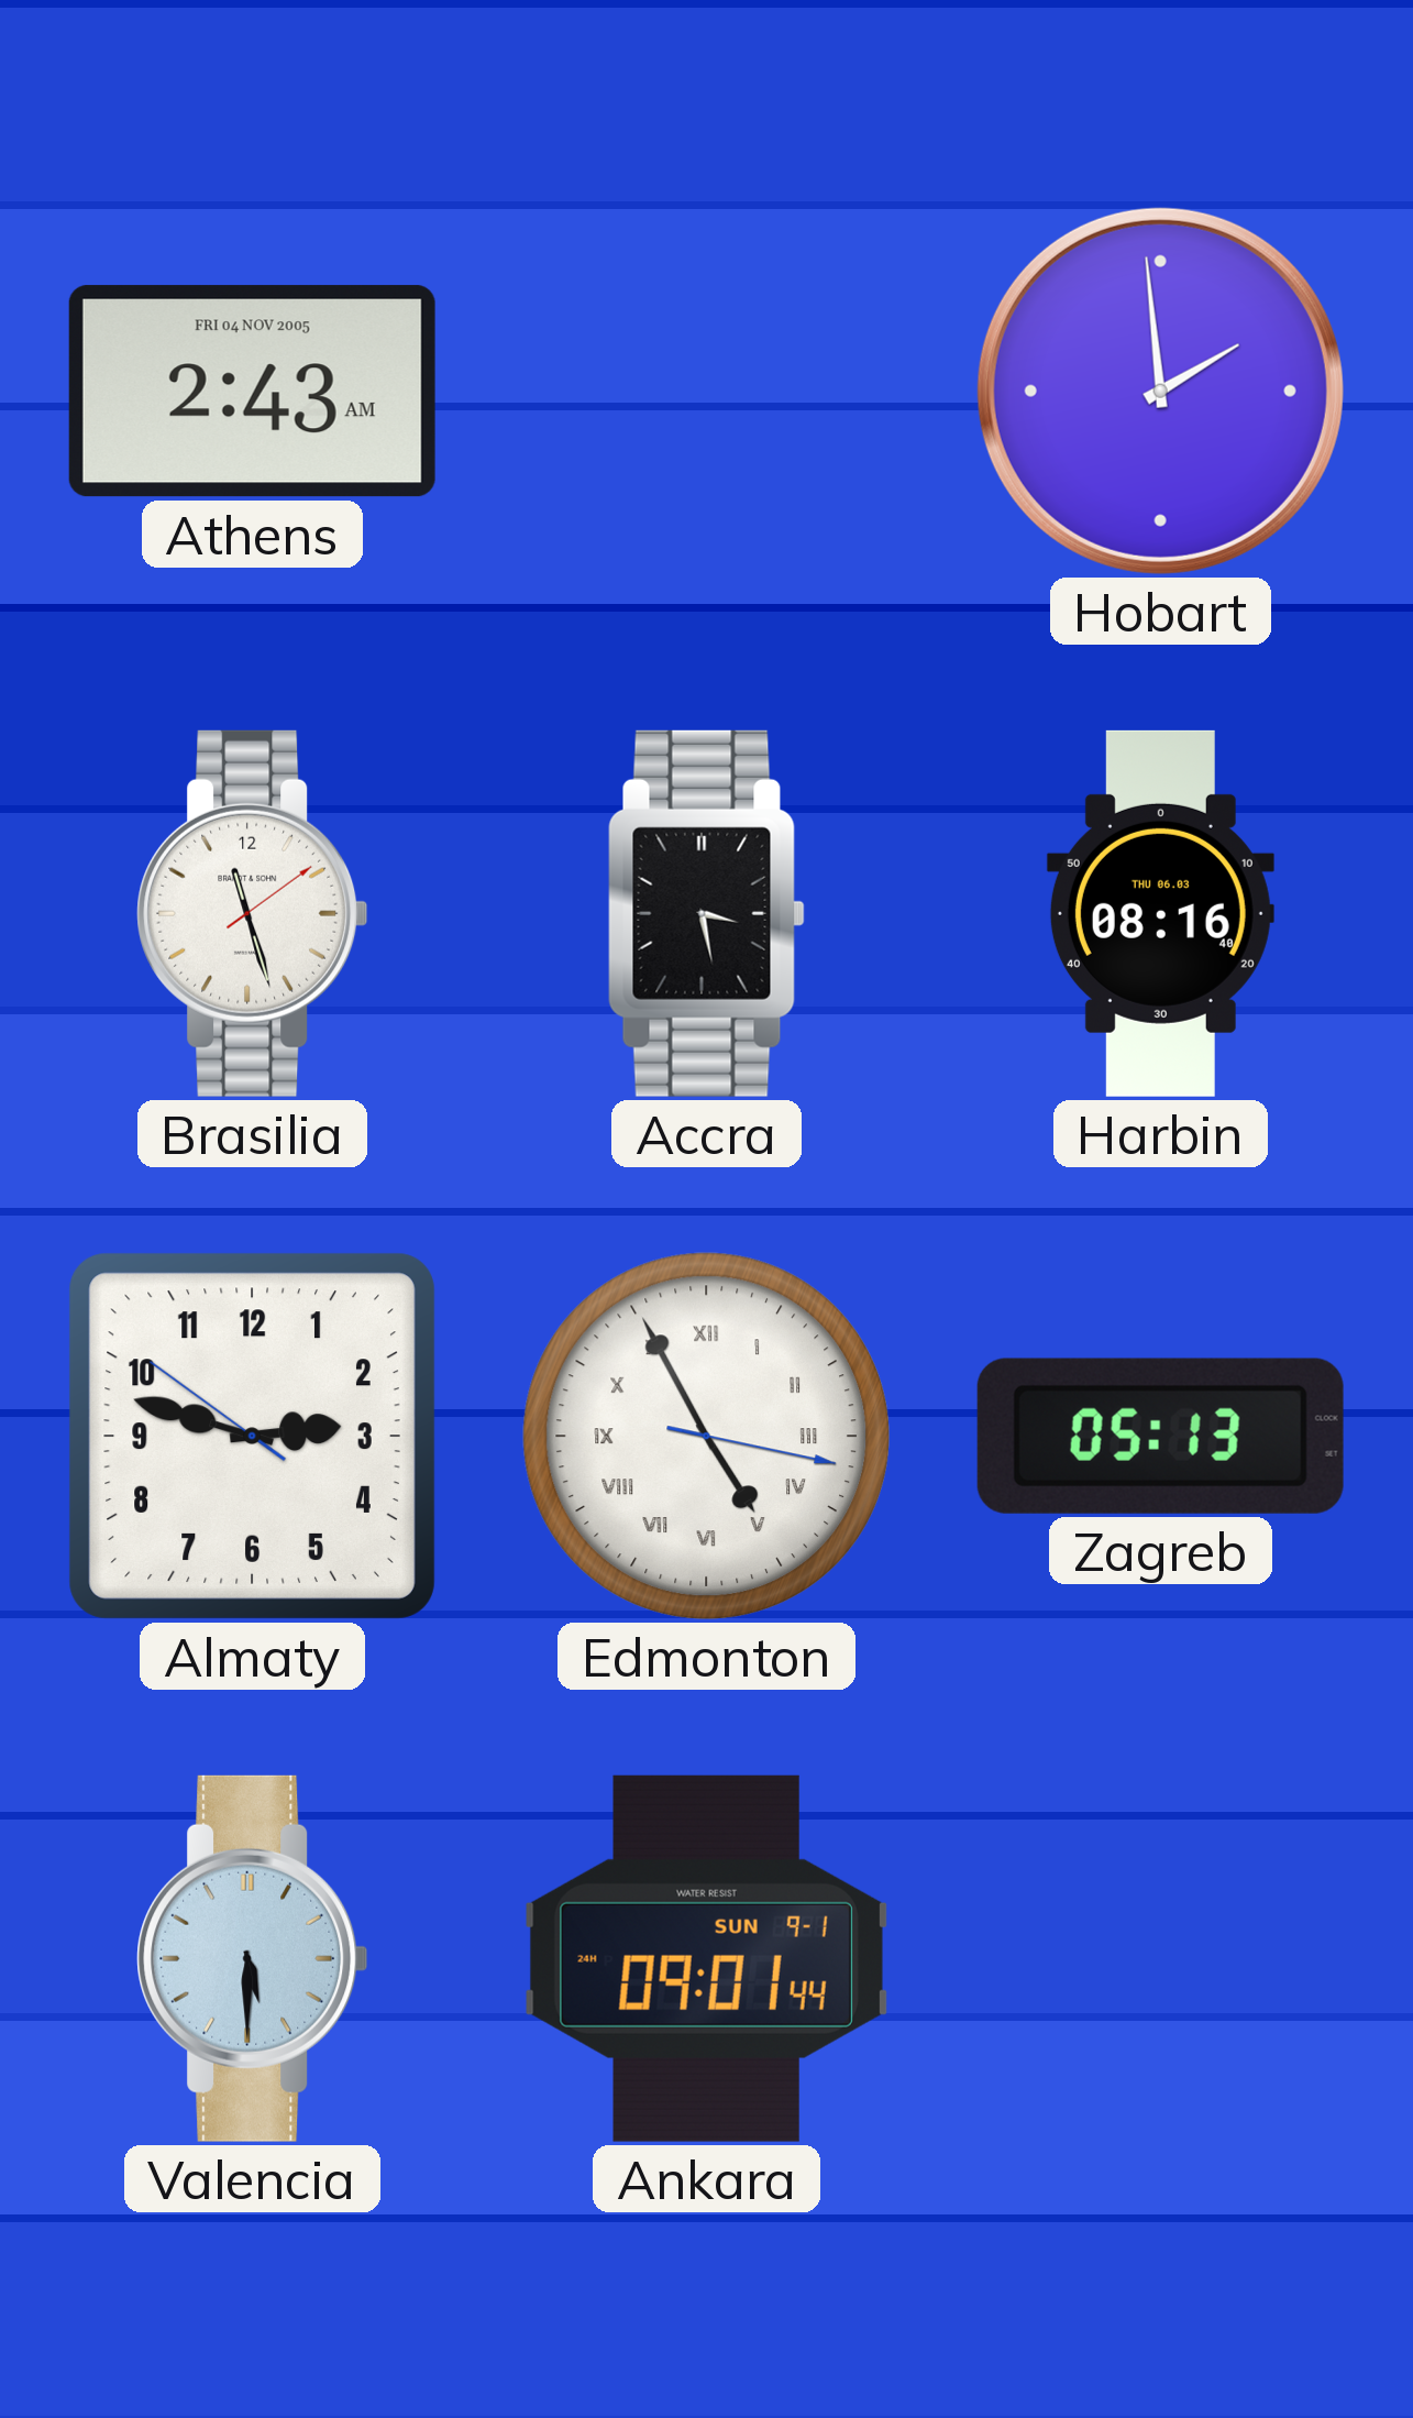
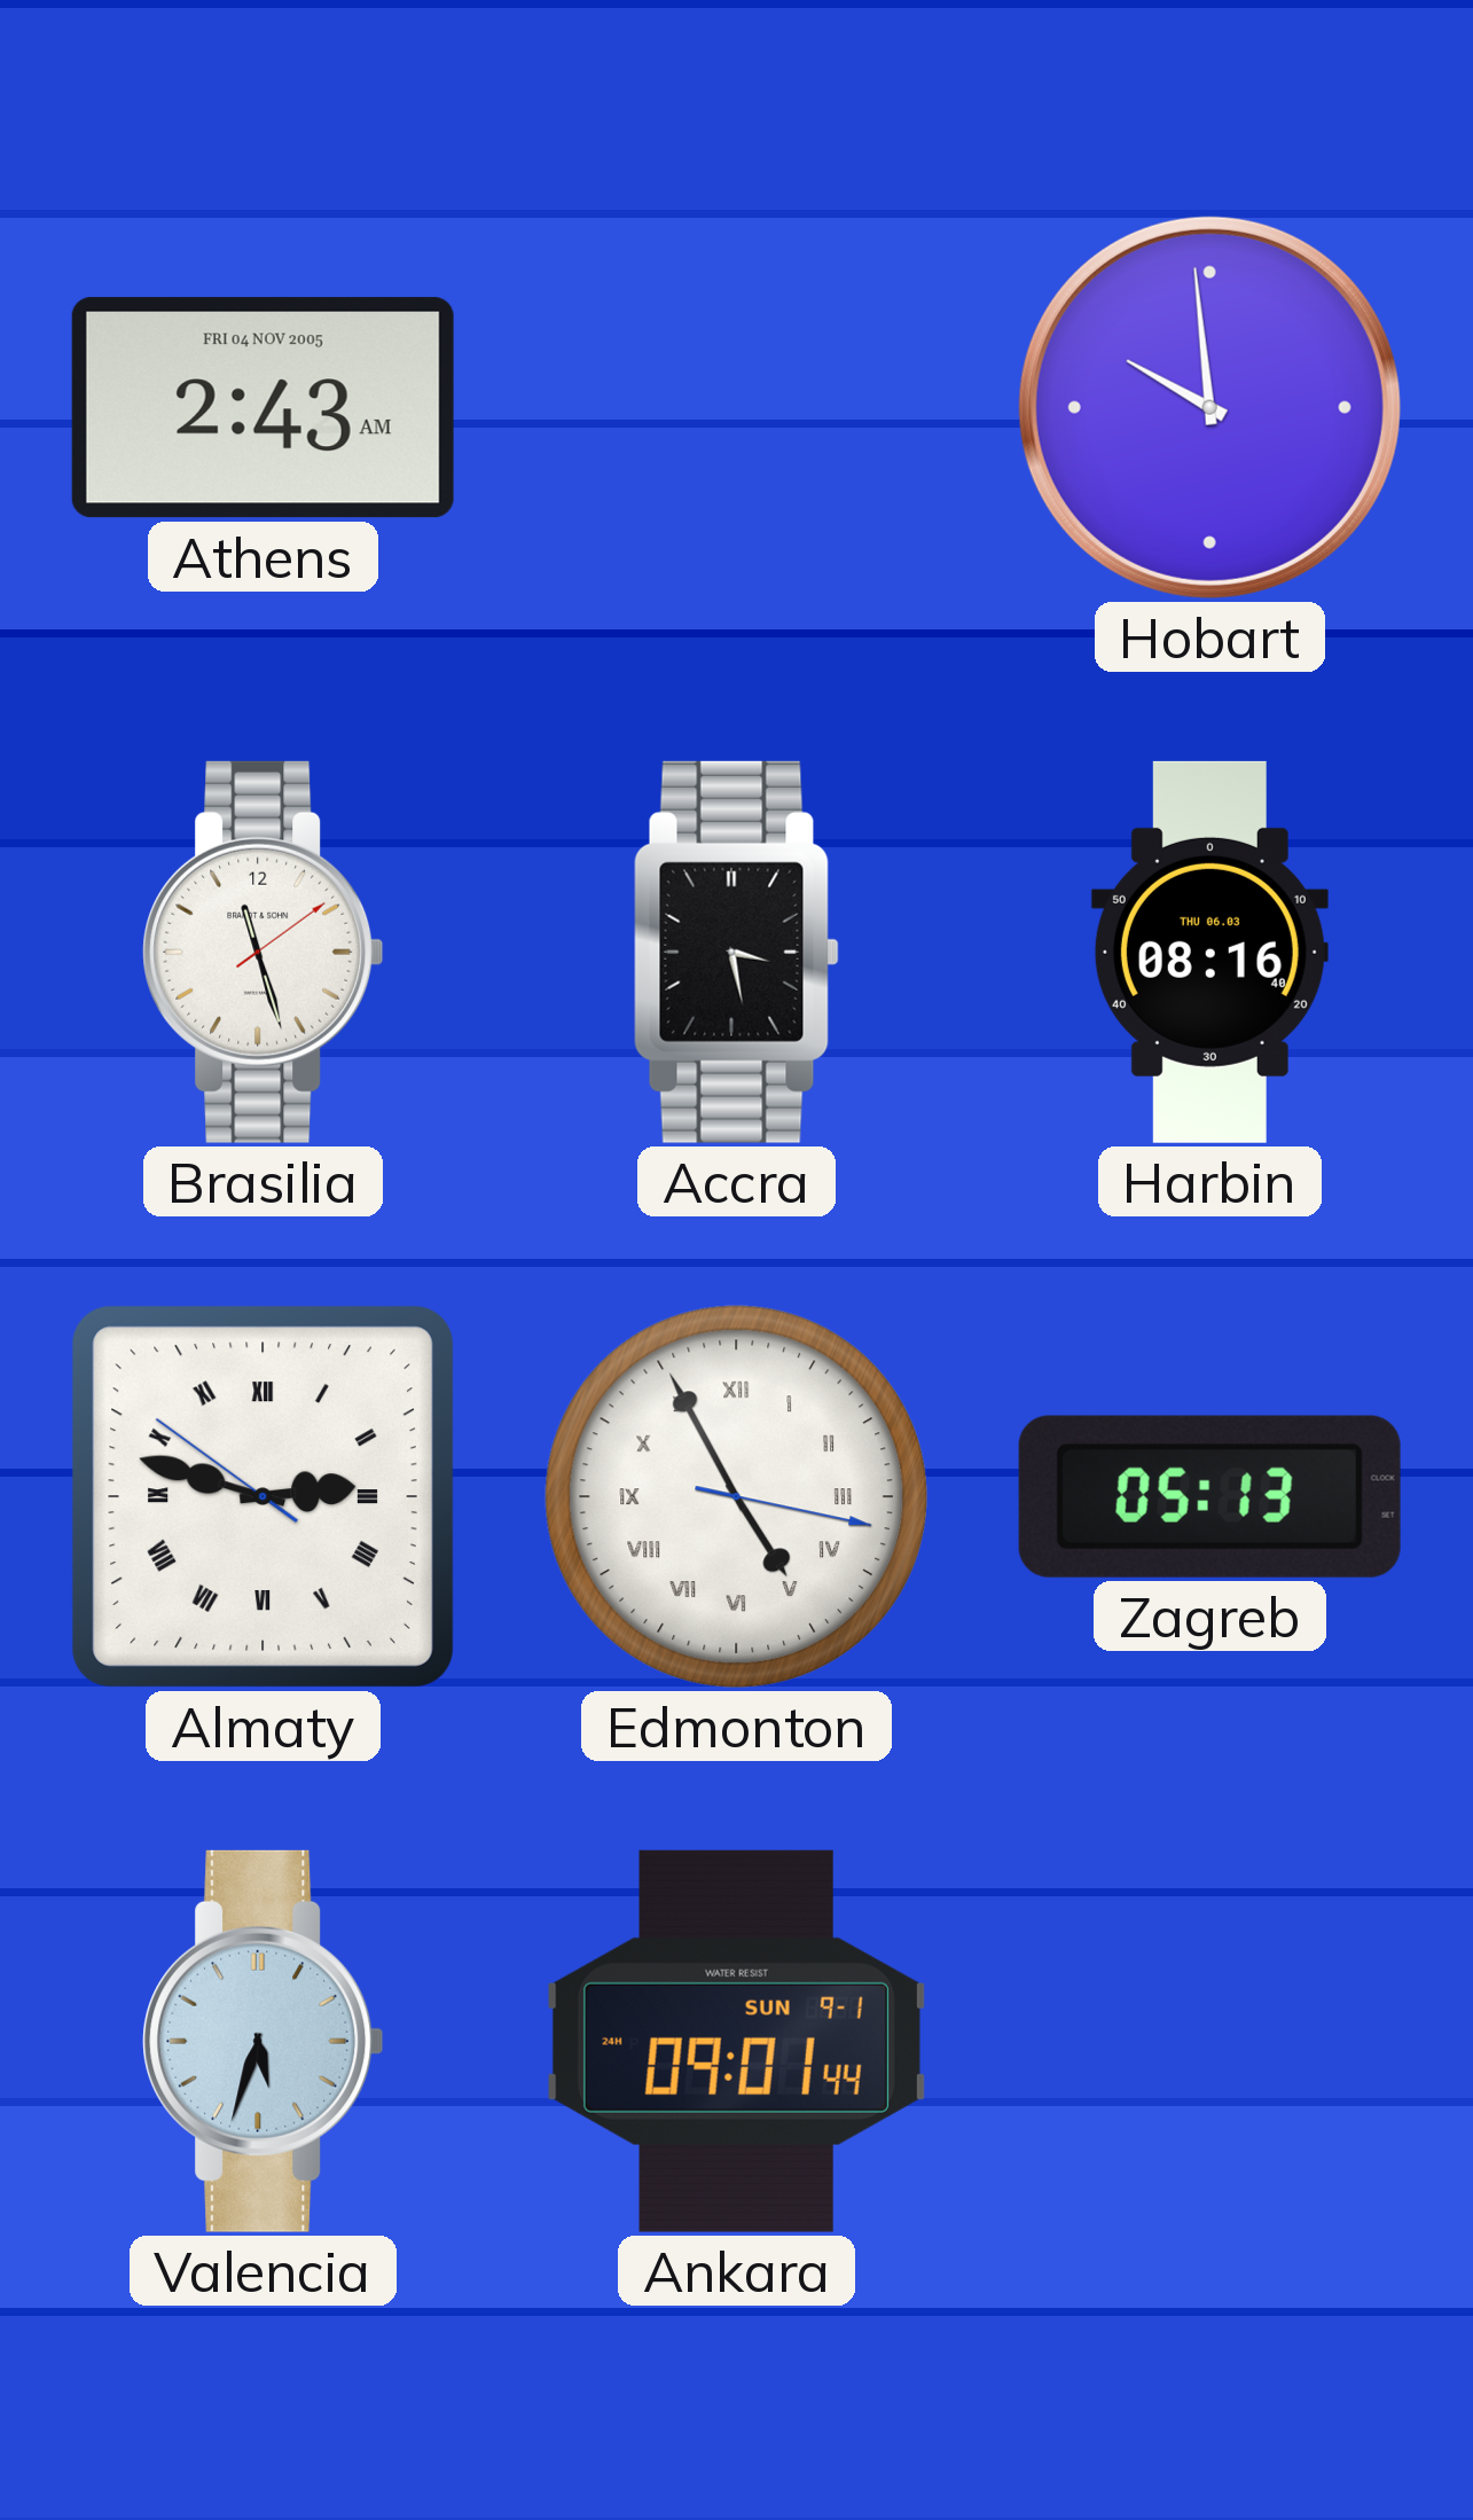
Hobart: 1:59 -> 9:59 (1209, 407)
Almaty numerals: Arabic -> Roman (263, 1496)
Valencia: 5:30 -> 5:33 (264, 2041)
